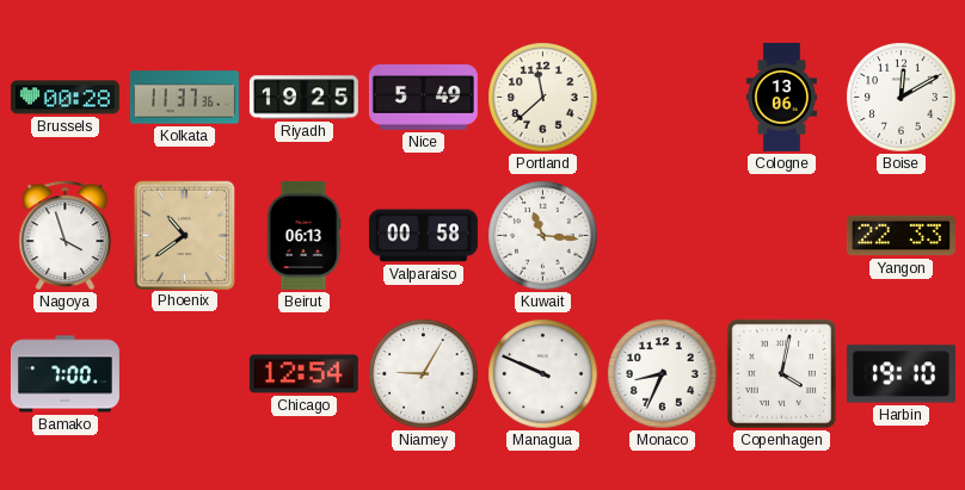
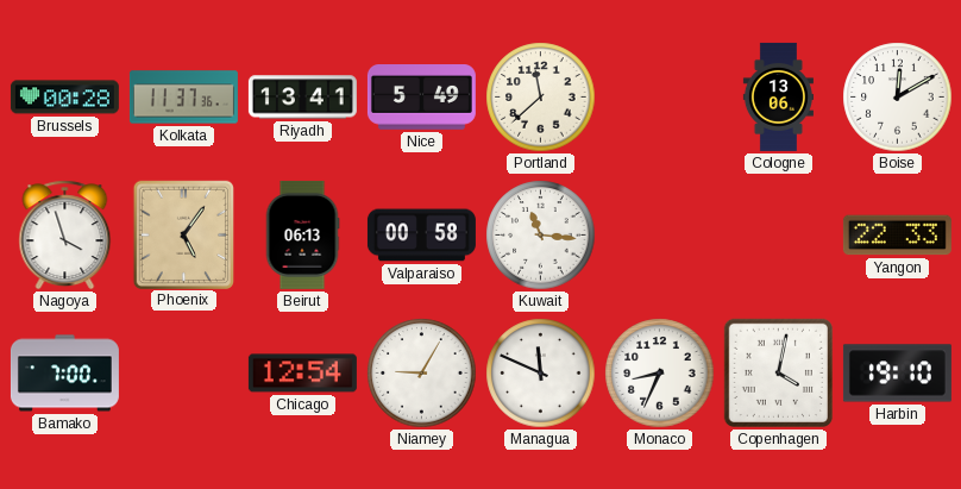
Riyadh: 19:25 -> 13:41 (302, 98)
Phoenix: 10:39 -> 5:06 (183, 234)
Managua: 9:49 -> 11:49 (541, 374)
